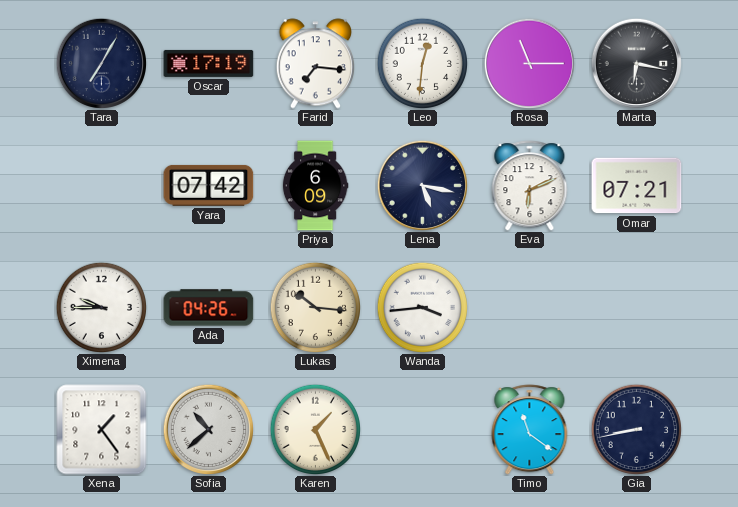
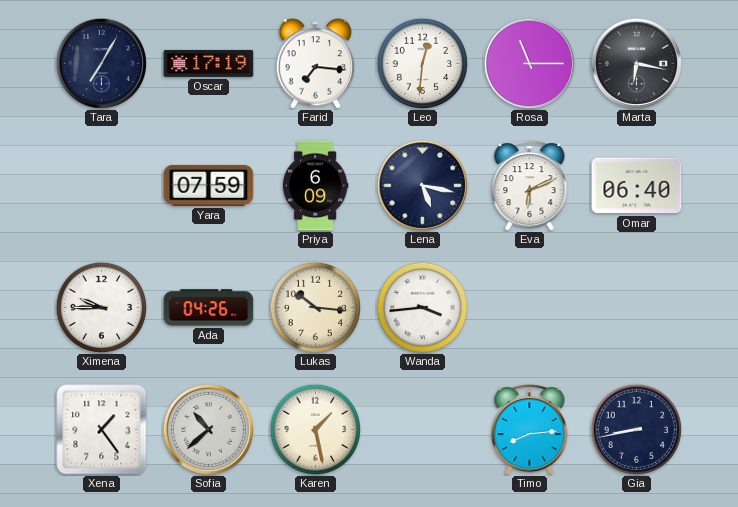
Yara: 07:42 -> 07:59 (209, 185)
Omar: 07:21 -> 06:40 (637, 186)
Karen: 1:26 -> 1:28 (315, 429)
Timo: 11:21 -> 8:14 (530, 430)
